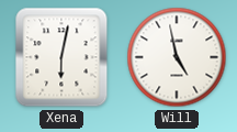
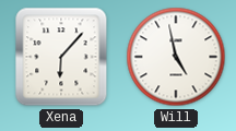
Xena: 6:02 -> 6:07 (61, 57)
